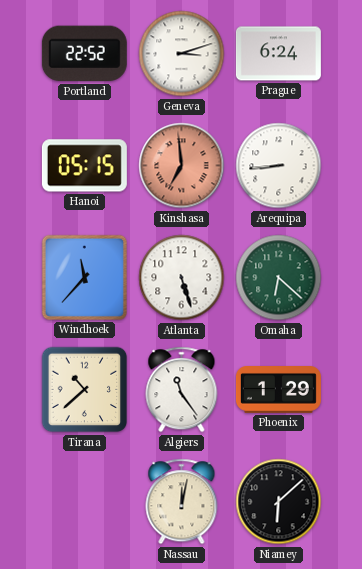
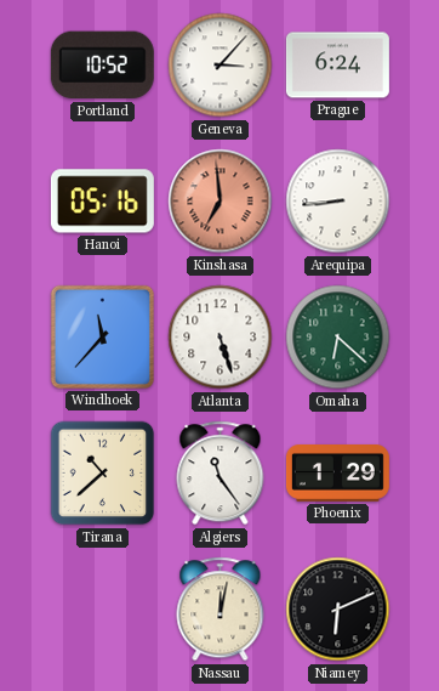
Portland: 22:52 -> 10:52 (102, 66)
Geneva: 3:12 -> 3:07 (221, 66)
Hanoi: 05:15 -> 05:16 (102, 202)
Niamey: 6:08 -> 6:11 (338, 610)
